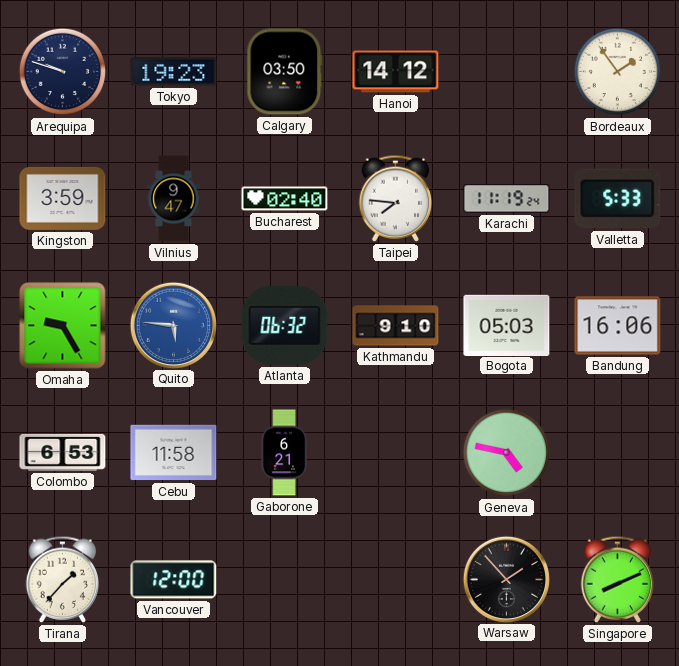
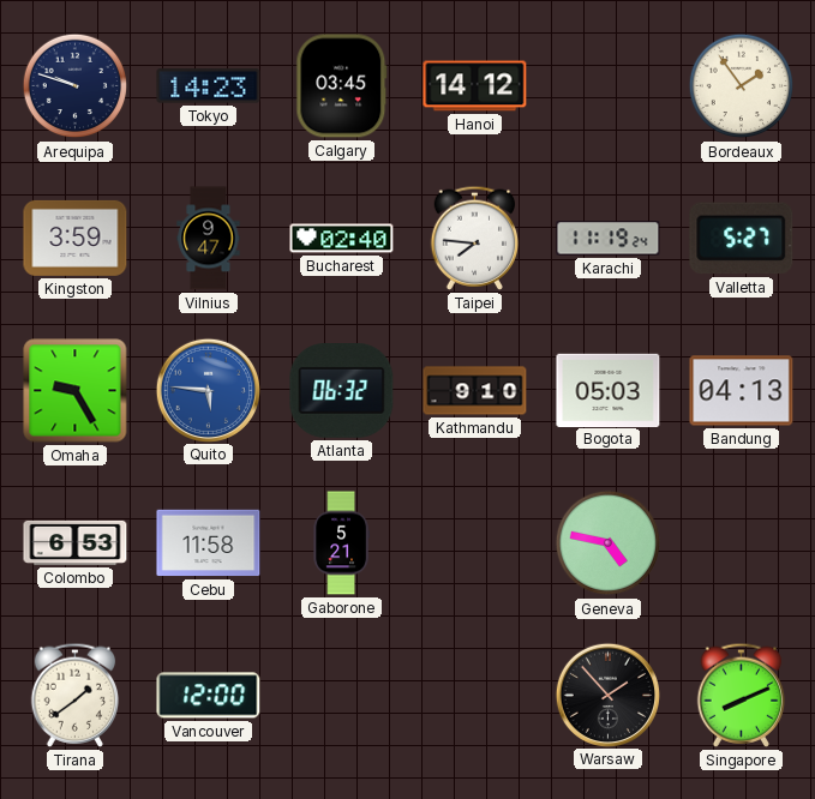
Tokyo: 19:23 -> 14:23 (209, 86)
Calgary: 03:50 -> 03:45 (342, 86)
Valletta: 5:33 -> 5:27 (742, 239)
Bandung: 16:06 -> 04:13 (742, 391)
Gaborone: 6:21 -> 5:21 (341, 543)
Tirana: 1:37 -> 1:39 (76, 695)
